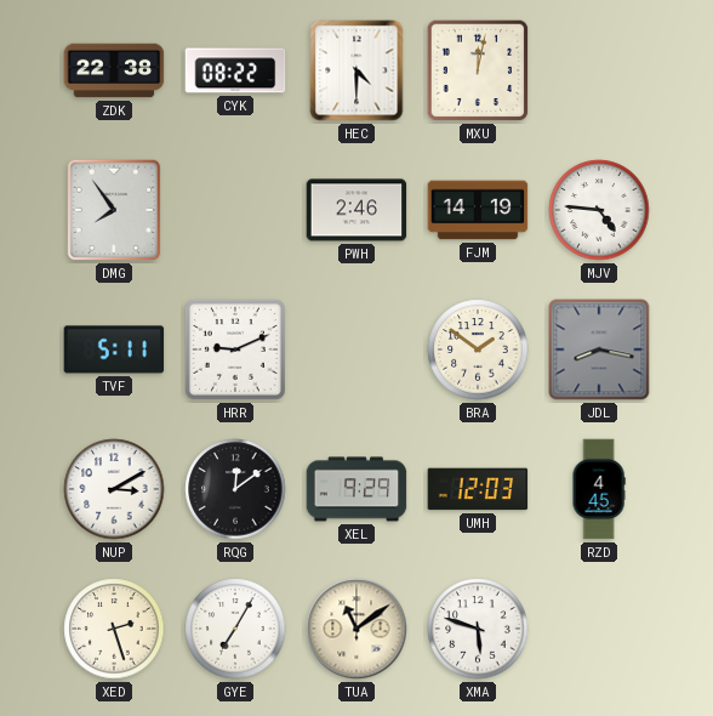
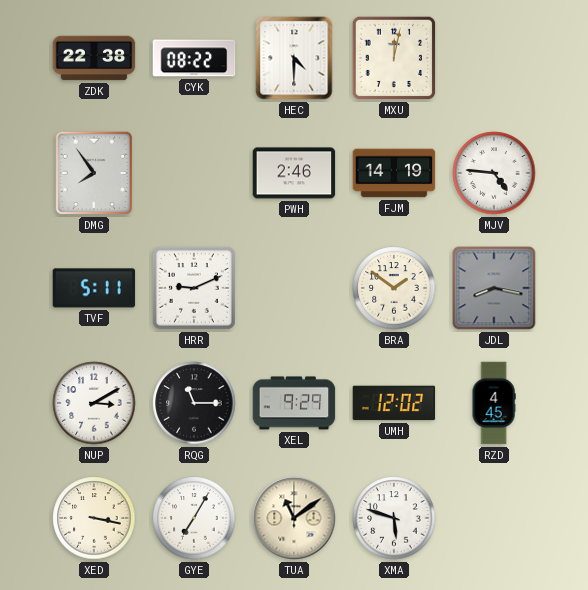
RQG: 12:09 -> 11:15 (194, 403)
UMH: 12:03 -> 12:02 (394, 403)
XED: 2:27 -> 3:17 (94, 518)
